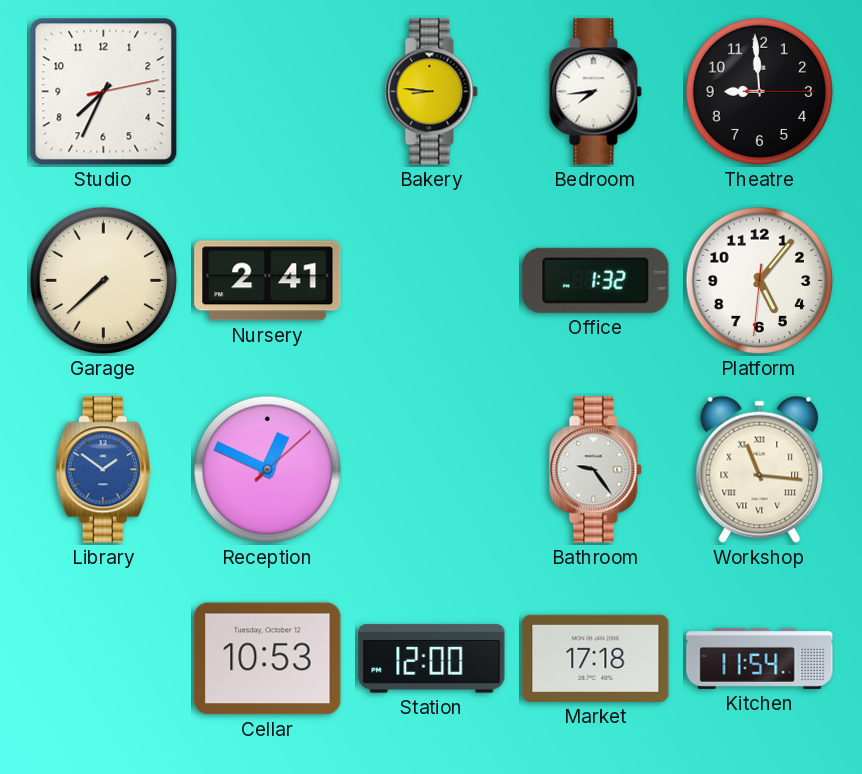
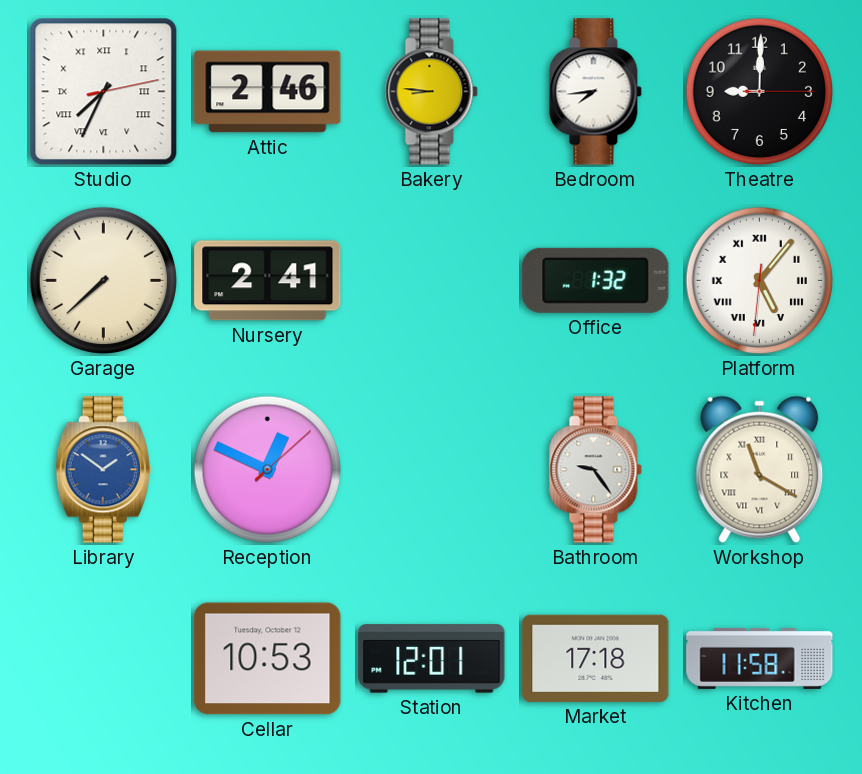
Studio numerals: Arabic -> Roman (104, 92)
Attic: none -> 2:46 (268, 92)
Theatre: 8:59 -> 9:00 (760, 92)
Platform numerals: Arabic -> Roman (760, 281)
Workshop: 11:16 -> 11:20 (760, 470)
Station: 12:00 -> 12:01 (432, 659)
Kitchen: 11:54 -> 11:58 (760, 658)
